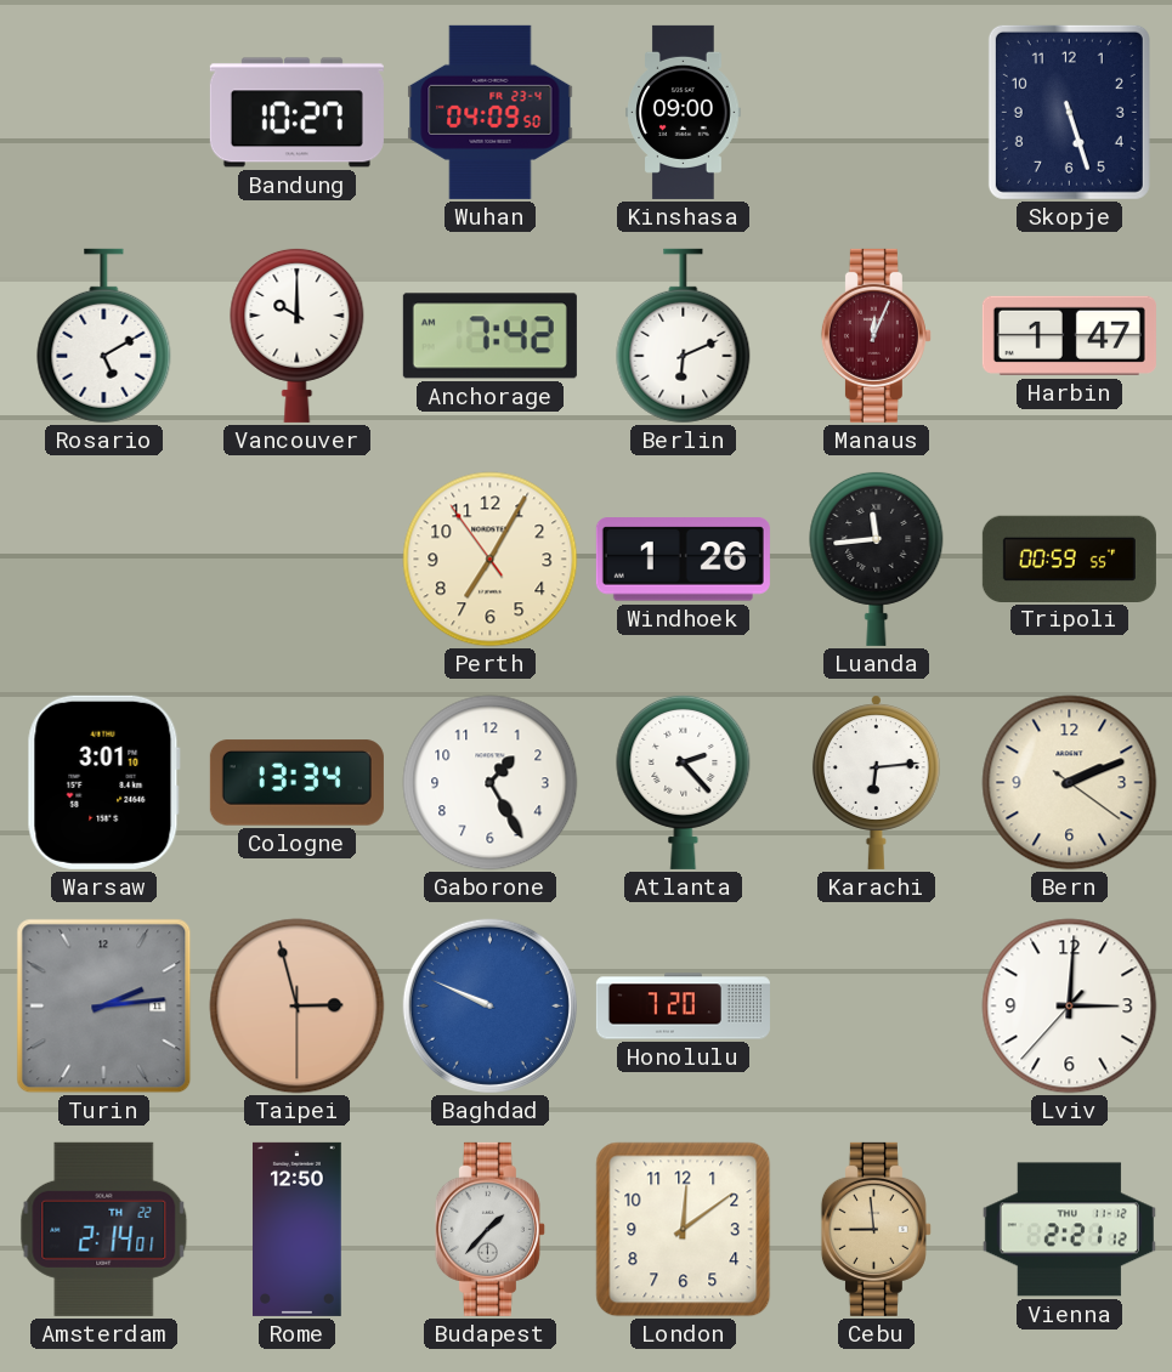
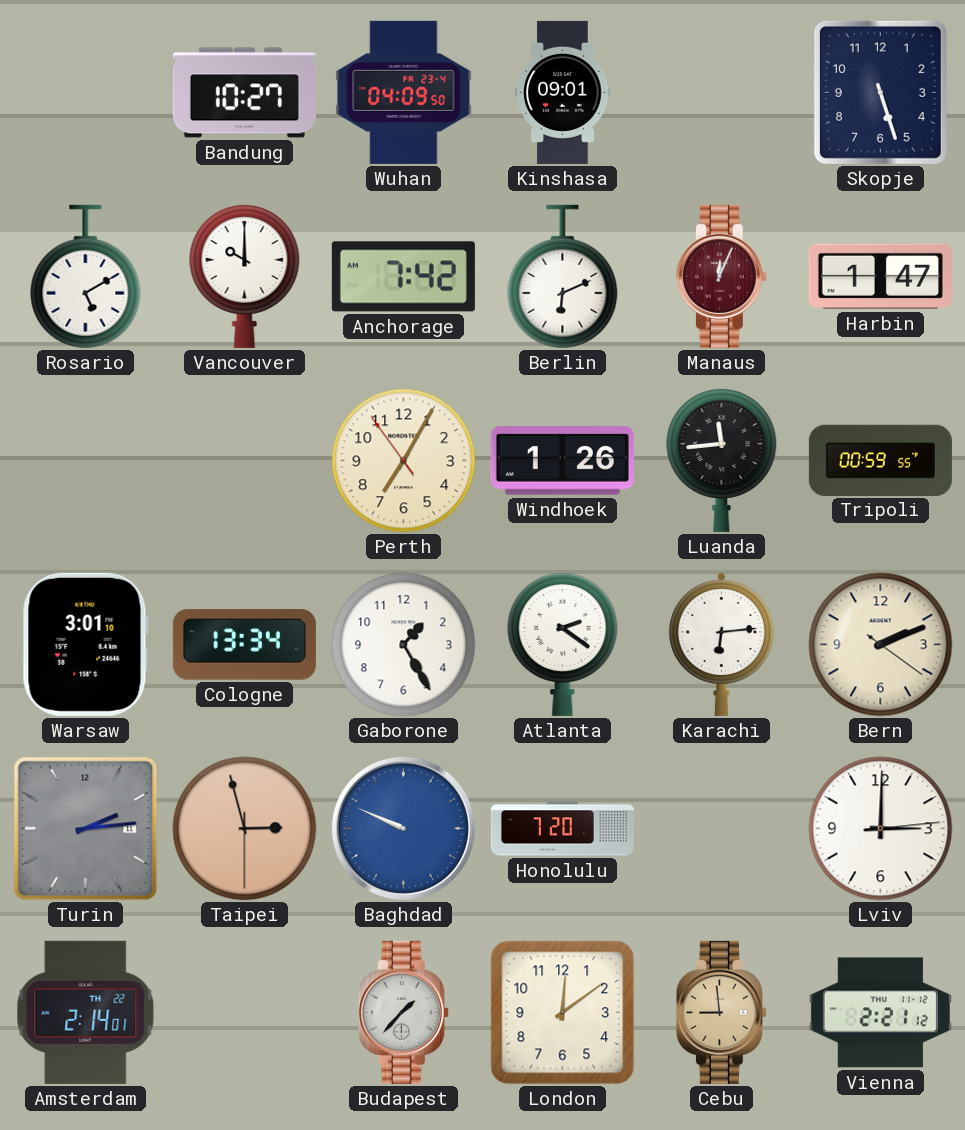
Kinshasa: 09:00 -> 09:01 (563, 92)
Atlanta: 2:23 -> 2:21 (563, 644)
Lviv: 3:00:37 -> 3:00:14 (881, 829)
Rome: 12:50 -> none (298, 1229)
